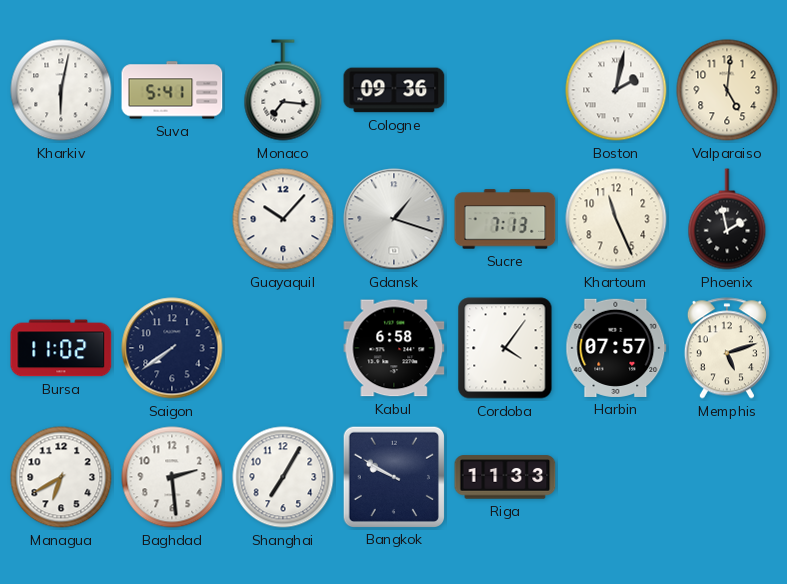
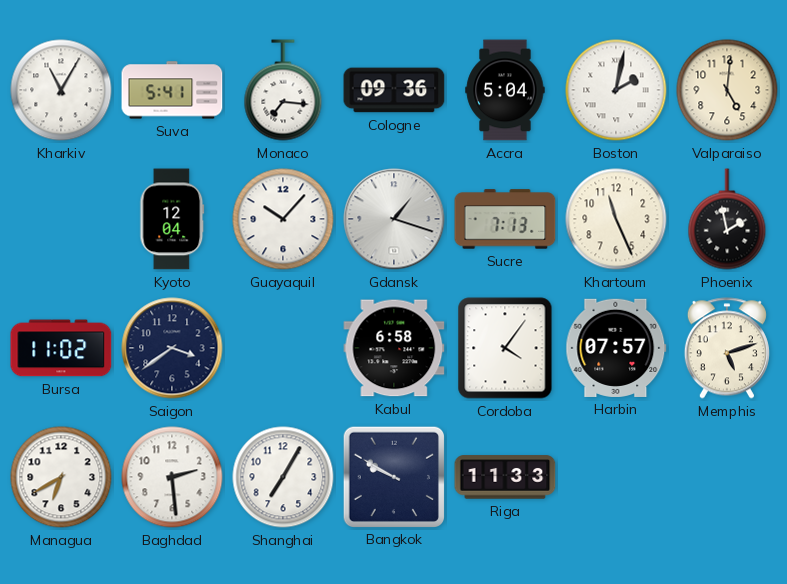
Kharkiv: 6:02 -> 11:05 (61, 90)
Accra: none -> 5:04 (505, 90)
Kyoto: none -> 12:04 (172, 219)
Saigon: 7:39 -> 3:39 (172, 348)
